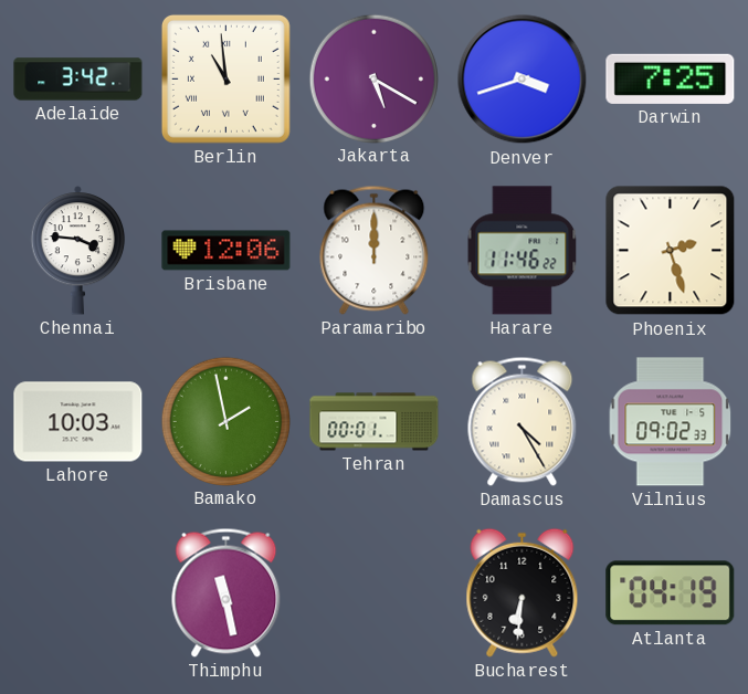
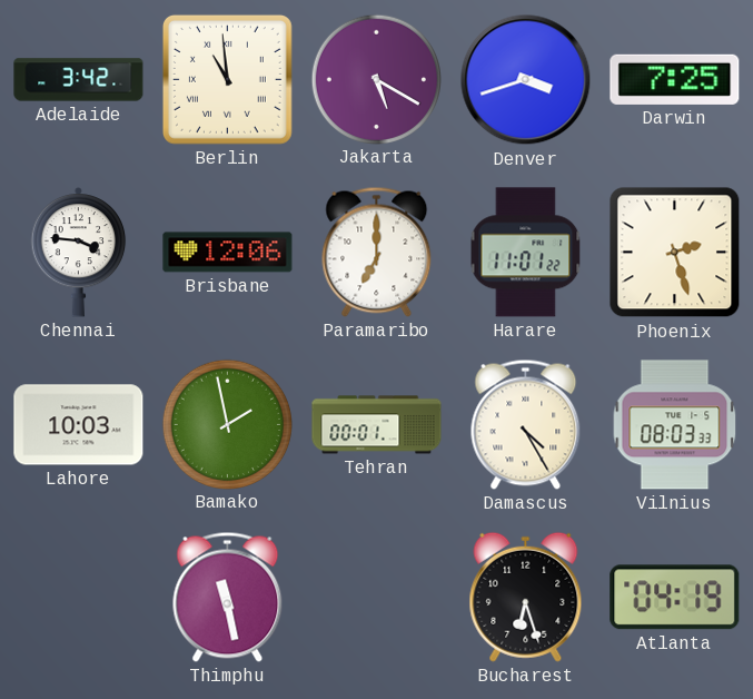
Paramaribo: 12:00 -> 7:00 (377, 252)
Harare: 11:46 -> 11:01 (526, 253)
Vilnius: 09:02 -> 08:03 (675, 425)
Bucharest: 6:31 -> 6:27 (526, 597)
